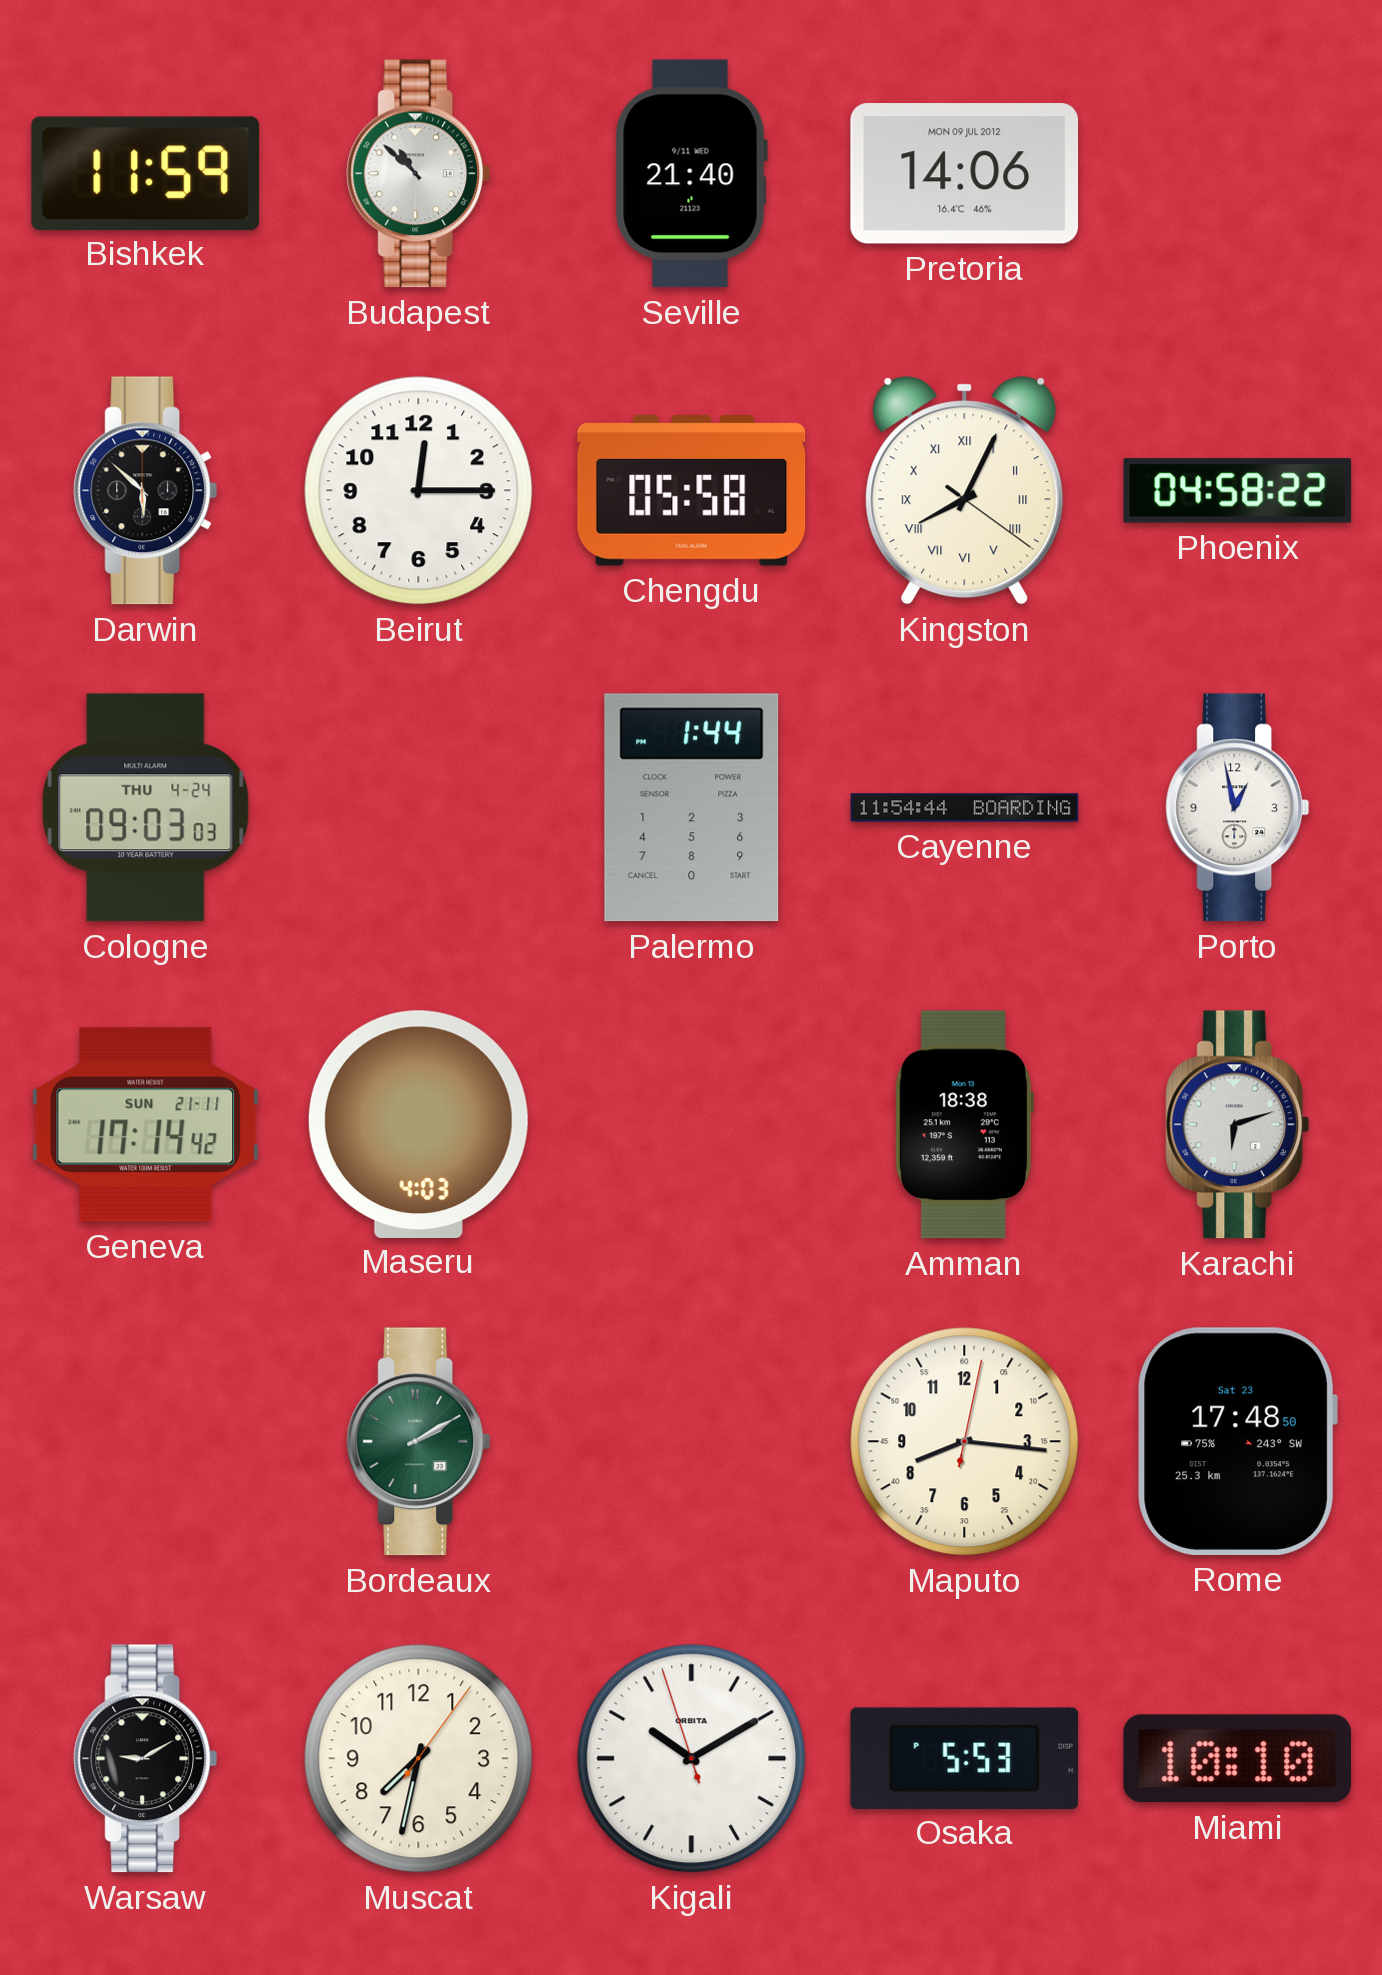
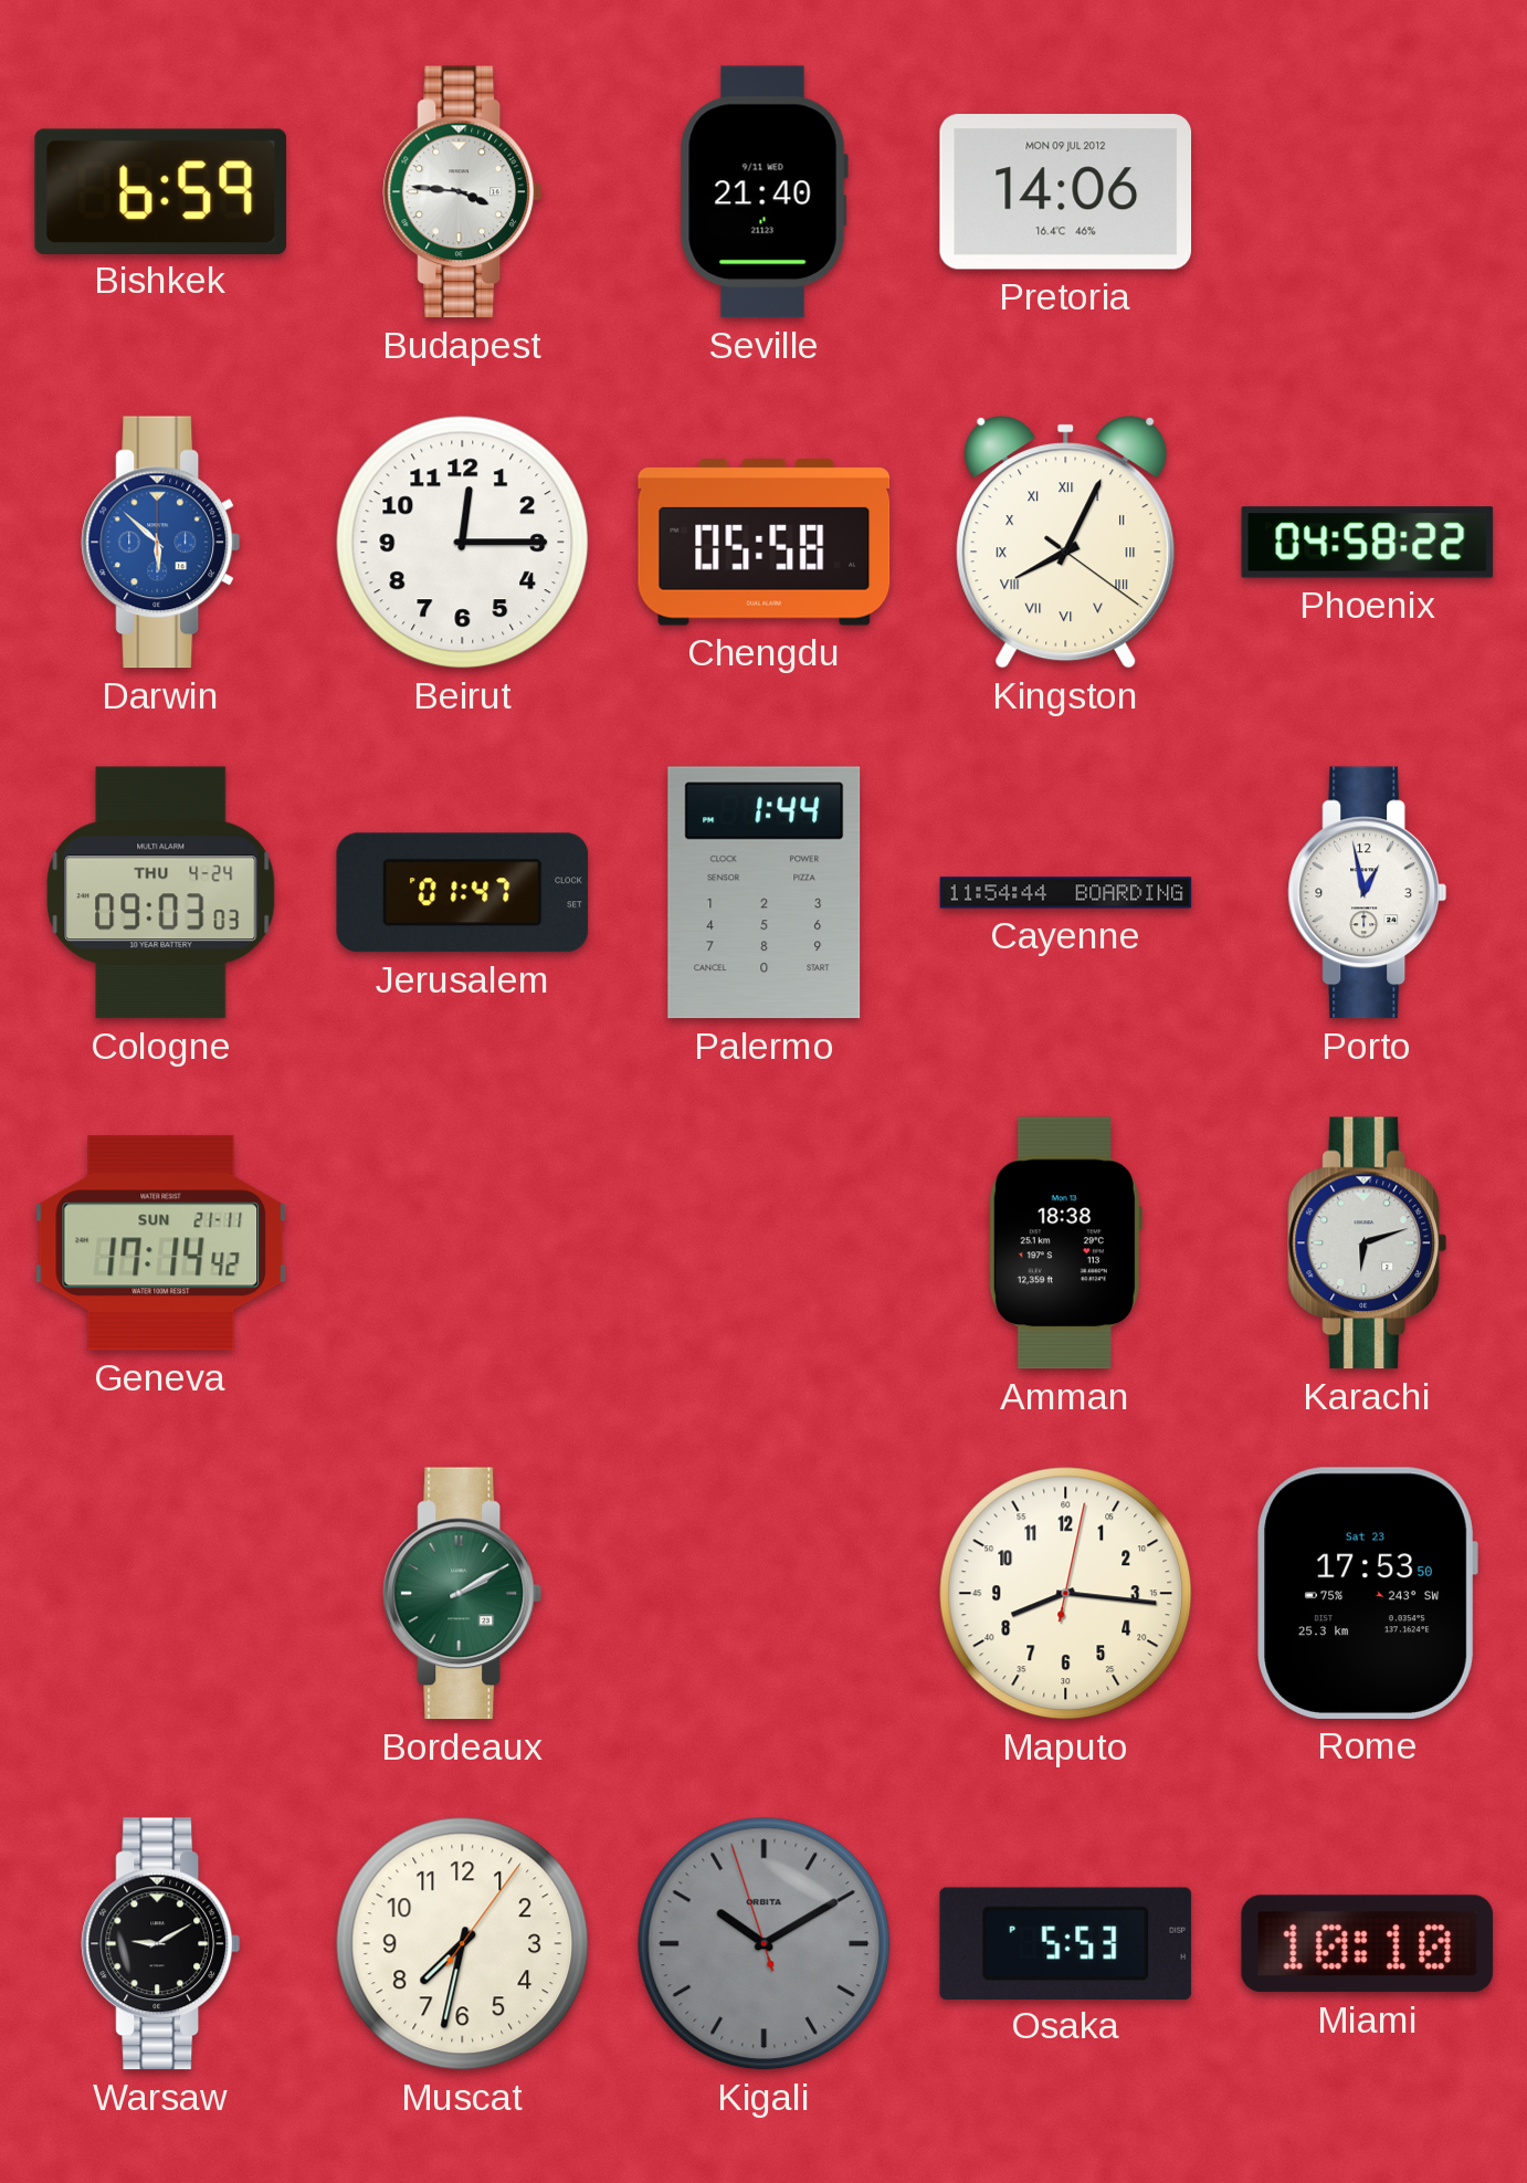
Bishkek: 11:59 -> 6:59 (161, 191)
Budapest: 10:52 -> 3:46 (463, 192)
Darwin dial: black -> blue (161, 543)
Jerusalem: none -> 01:47 (463, 893)
Maseru: 4:03 -> none (418, 1124)
Rome: 17:48 -> 17:53 (1367, 1593)
Kigali dial: white -> grey (765, 1944)
